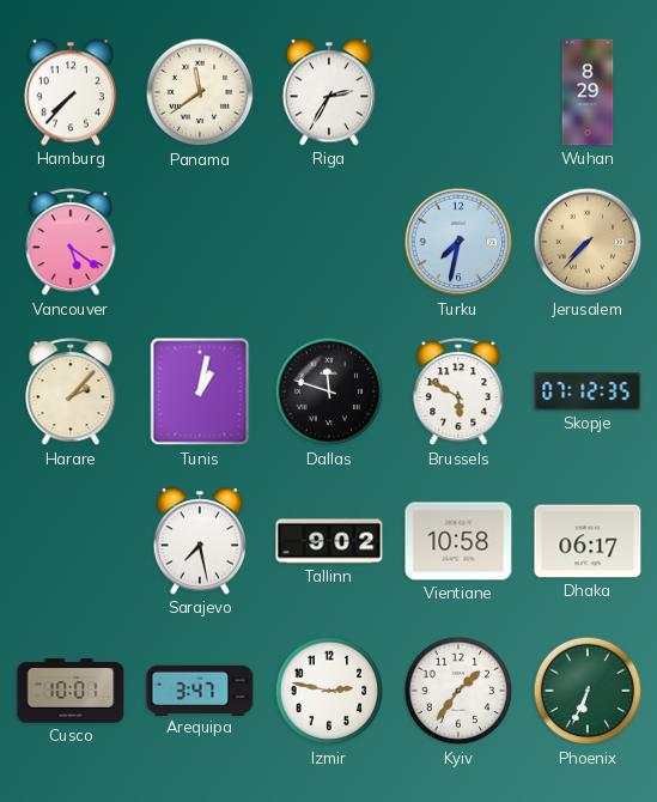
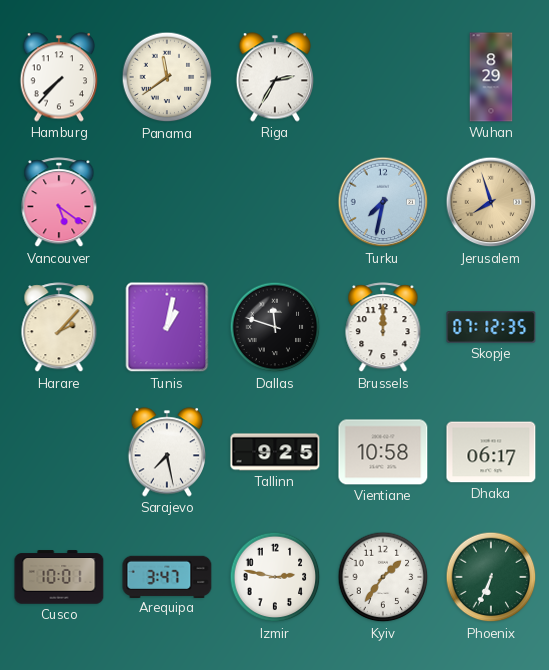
Jerusalem: 7:37 -> 7:57 (491, 202)
Brussels: 5:50 -> 12:00 (383, 328)
Tallinn: 9:02 -> 9:25 (275, 452)
